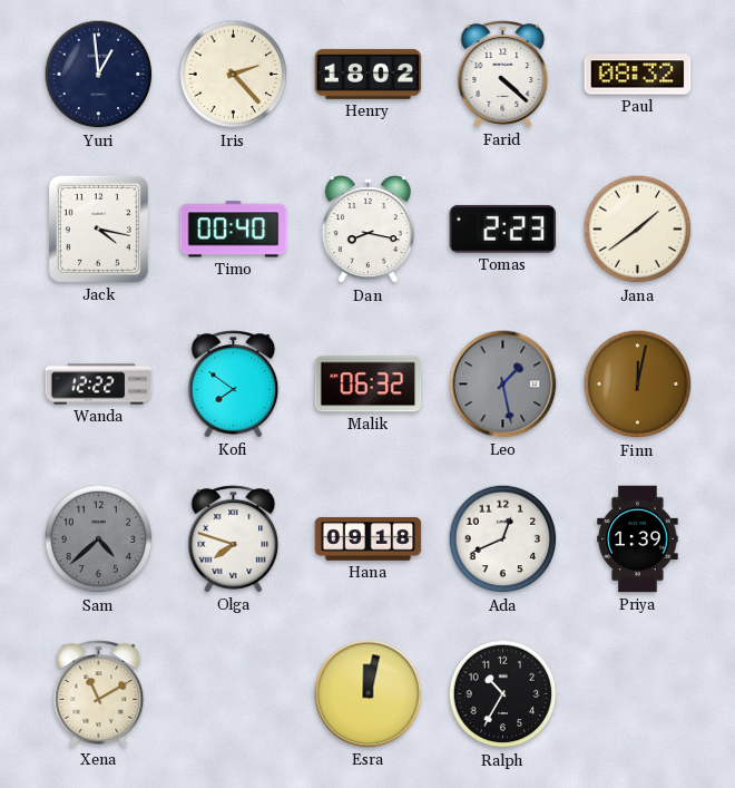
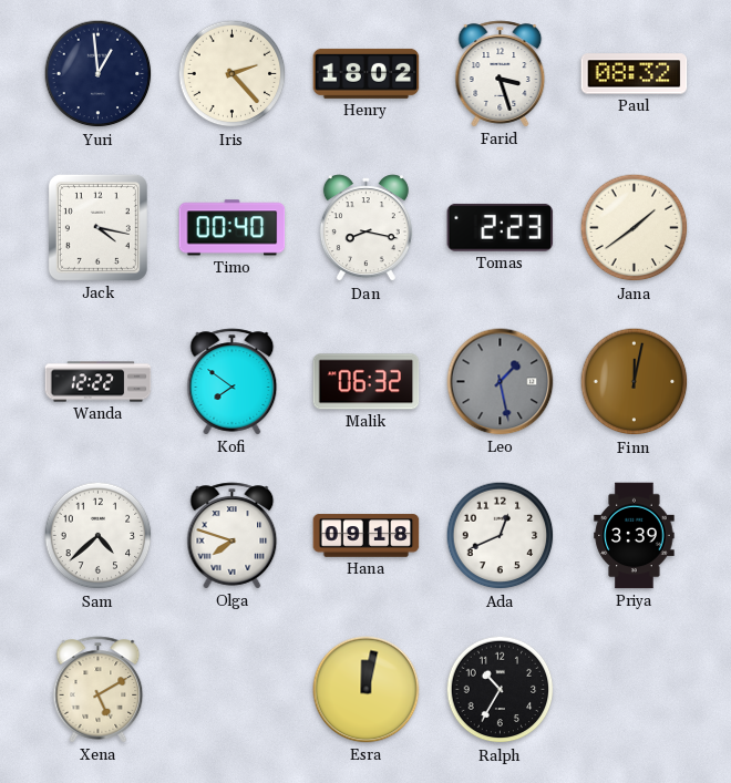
Farid: 4:22 -> 3:27 (501, 74)
Sam dial: grey -> white (99, 536)
Priya: 1:39 -> 3:39 (635, 536)
Xena: 11:10 -> 5:10 (99, 690)
